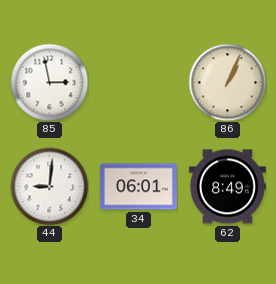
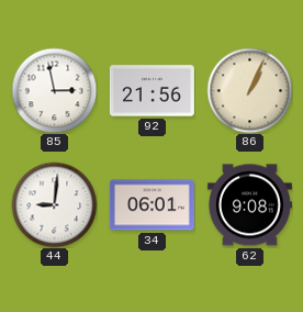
92: none -> 21:56 (151, 91)
62: 8:49 -> 9:08 (249, 205)
